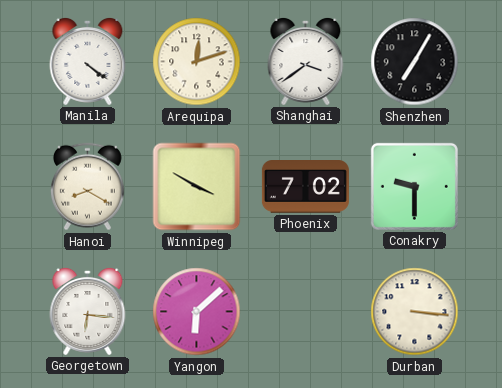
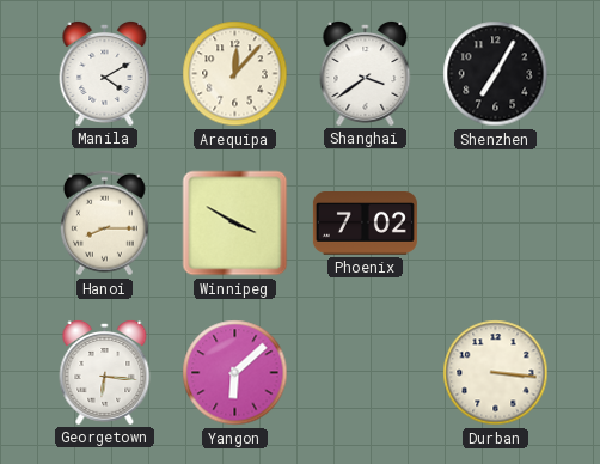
Manila: 4:21 -> 4:10 (105, 73)
Arequipa: 12:12 -> 12:07 (235, 74)
Hanoi: 8:20 -> 8:15 (104, 224)
Conakry: 9:30 -> none (414, 186)
